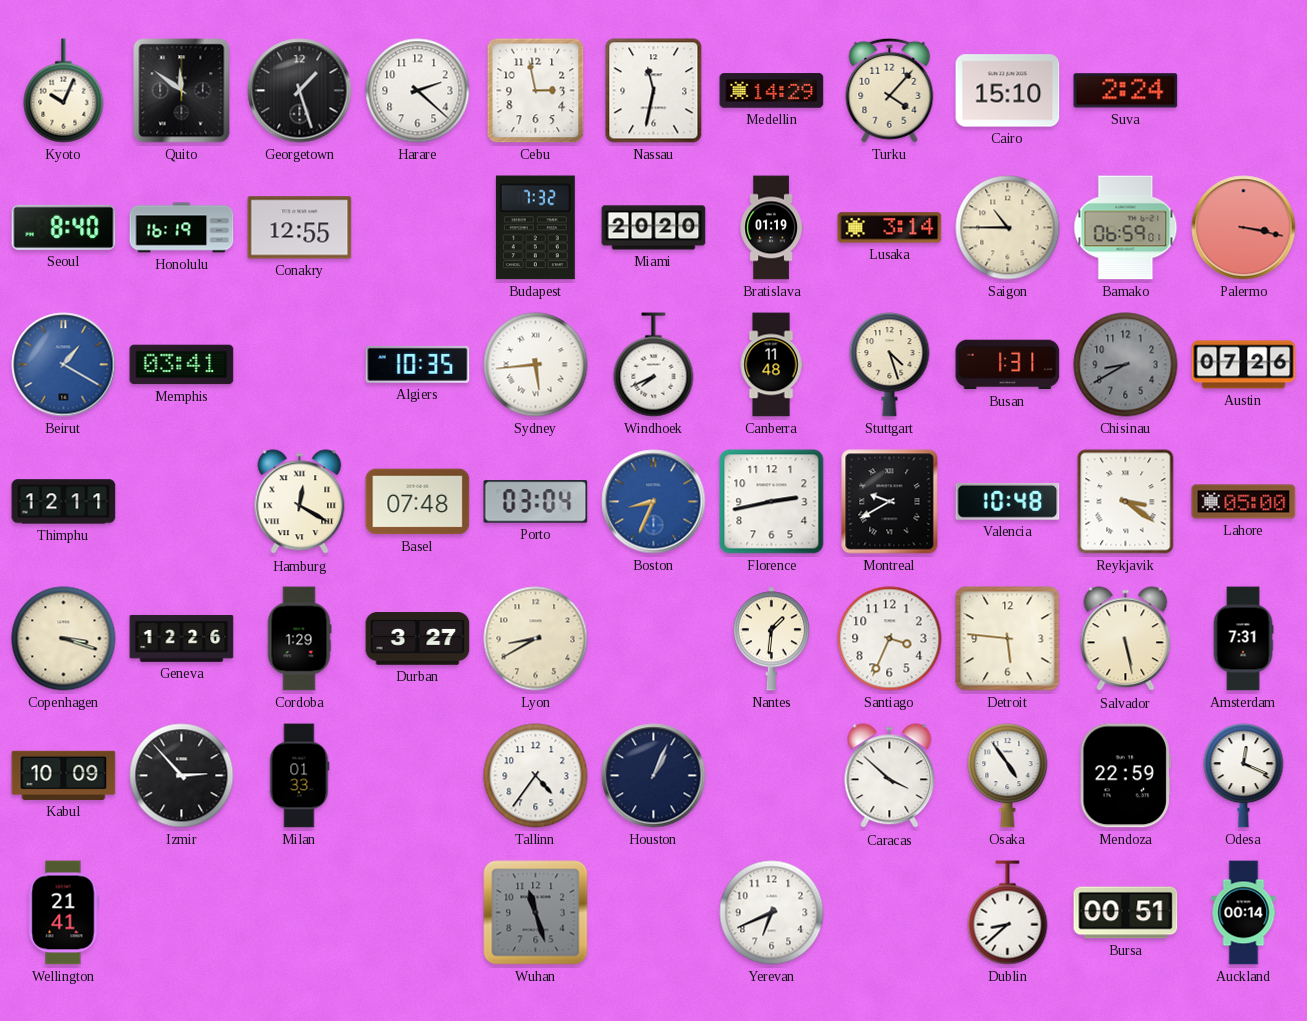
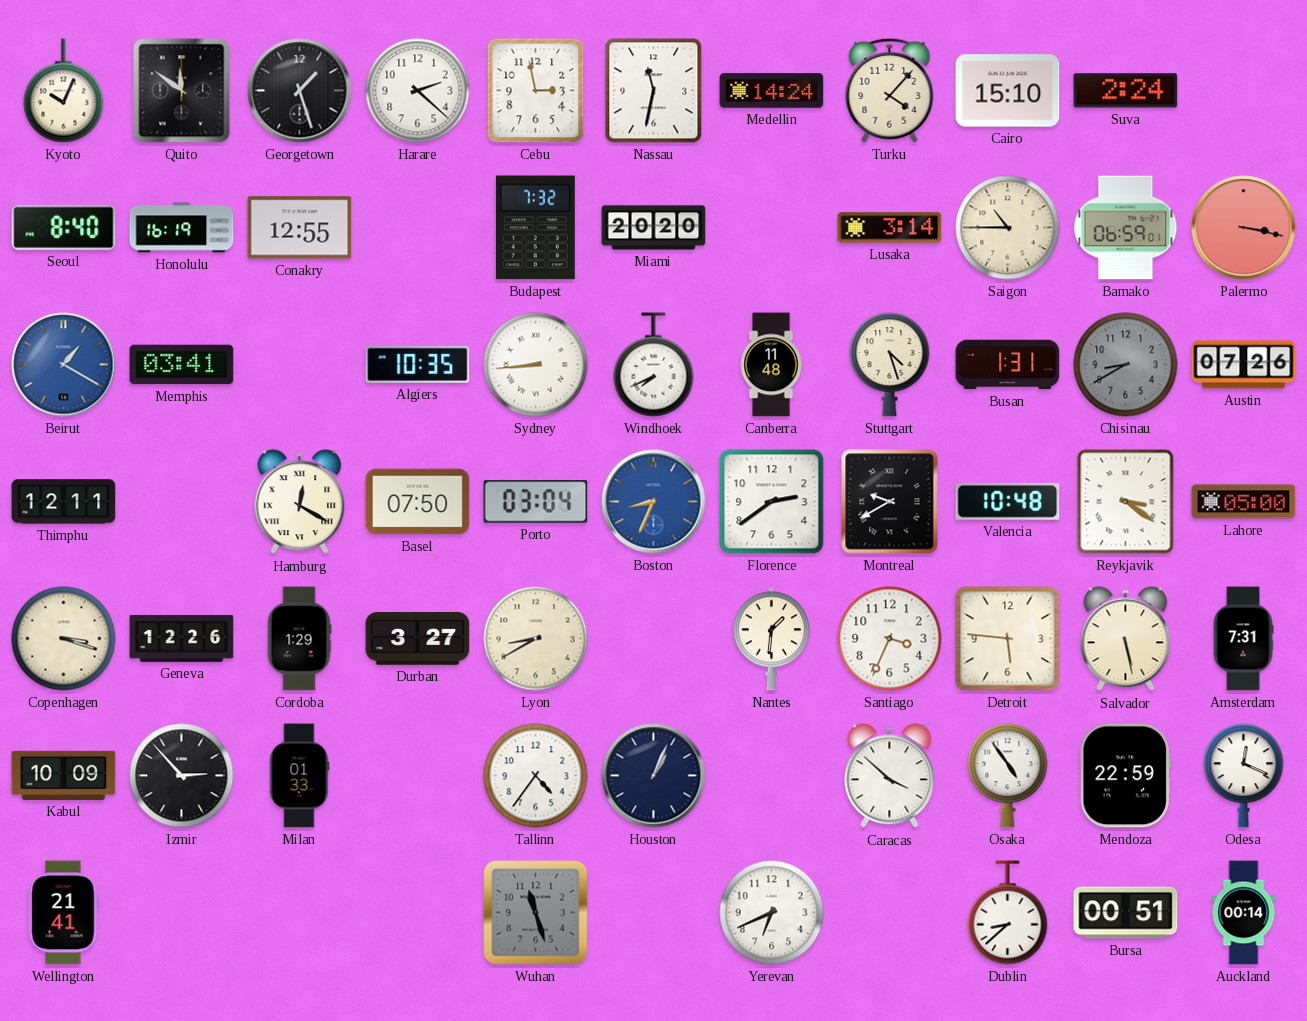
Medellin: 14:29 -> 14:24 (772, 91)
Bratislava: 01:19 -> none (771, 228)
Sydney: 5:44 -> 8:44 (536, 365)
Basel: 07:48 -> 07:50 (418, 502)
Florence: 2:43 -> 2:39 (772, 502)
